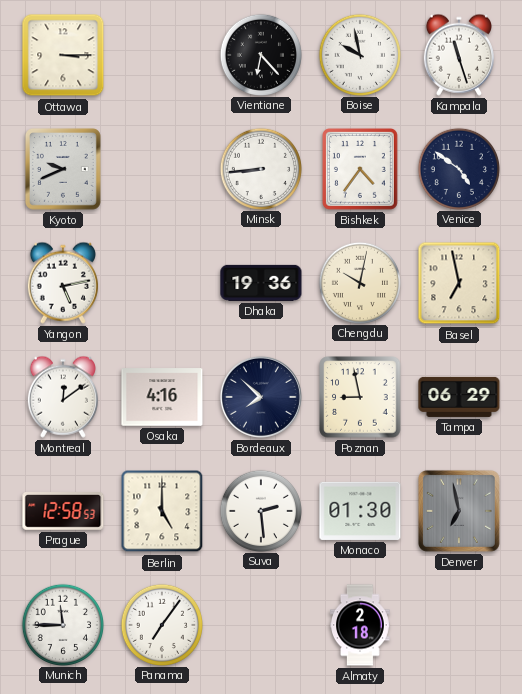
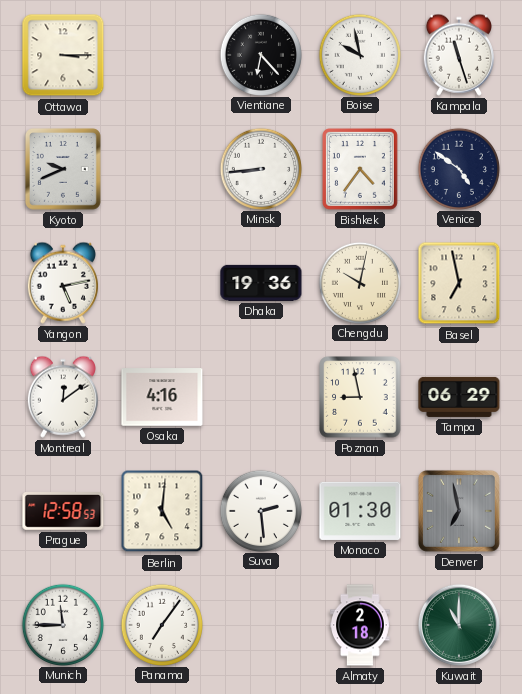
Bordeaux: 7:52 -> none (261, 397)
Berlin: 5:00 -> 5:01 (162, 511)
Kuwait: none -> 11:00 (459, 625)
